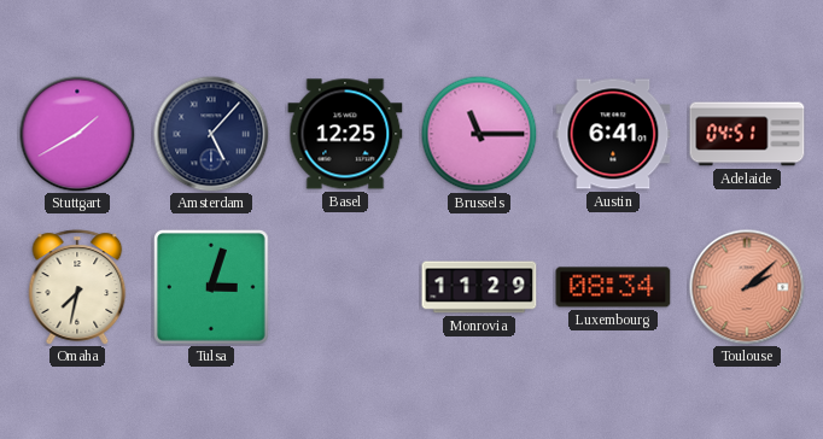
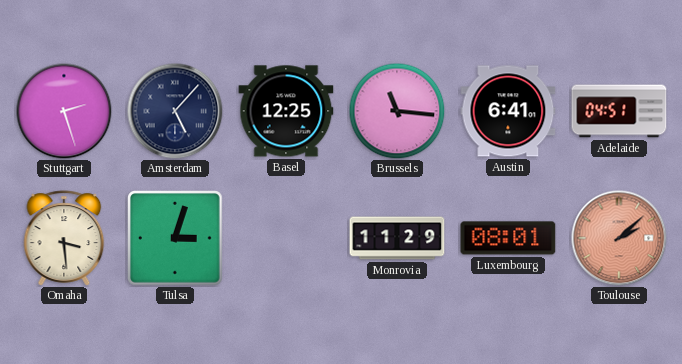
Stuttgart: 1:40 -> 2:27 (64, 111)
Brussels: 11:15 -> 11:16 (397, 111)
Omaha: 7:32 -> 3:29 (64, 238)
Luxembourg: 08:34 -> 08:01 (508, 238)
